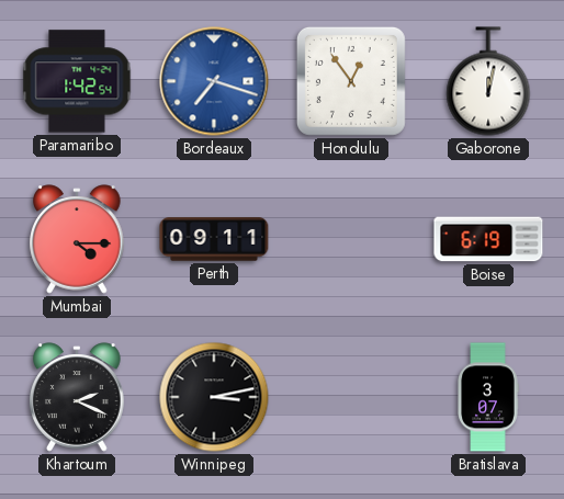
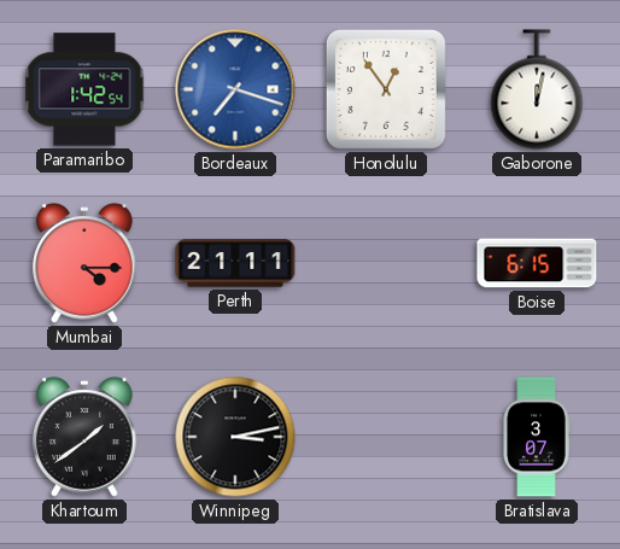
Perth: 09:11 -> 21:11 (235, 263)
Boise: 6:19 -> 6:15 (537, 263)
Khartoum: 2:19 -> 1:39 (84, 437)
